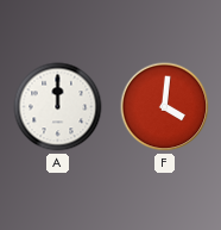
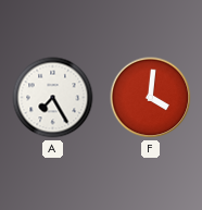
A: 12:00 -> 7:25 (53, 98)
